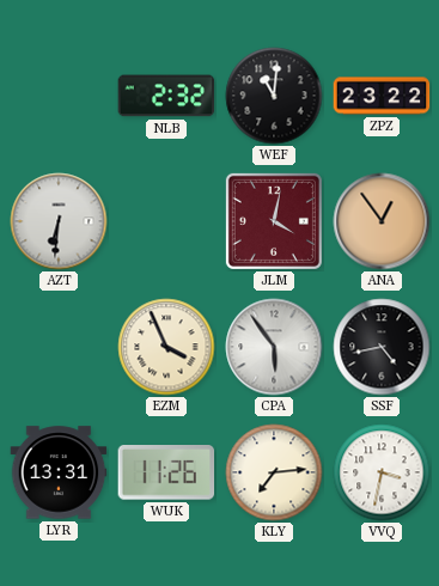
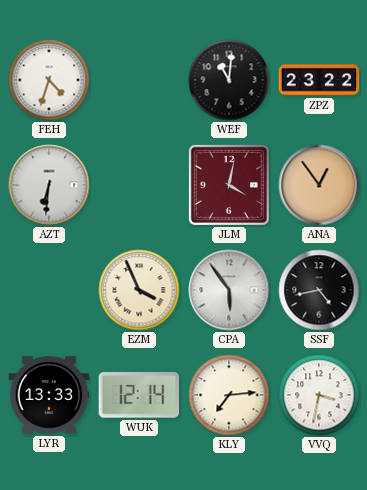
FEH: none -> 4:33 (49, 80)
NLB: 2:32 -> none (166, 96)
LYR: 13:31 -> 13:33 (49, 395)
WUK: 11:26 -> 12:14 (139, 396)
